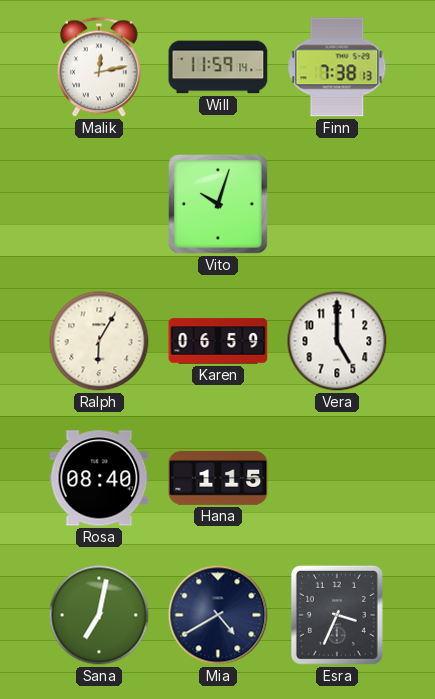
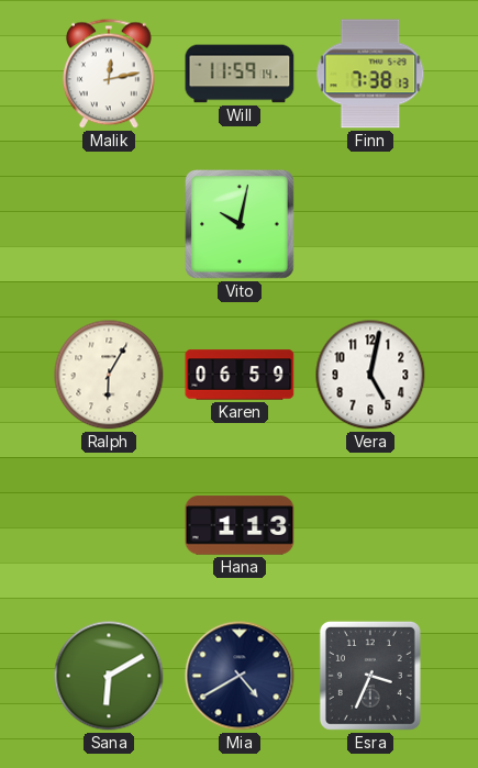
Vito: 10:03 -> 10:02 (241, 225)
Vera: 5:00 -> 5:02 (370, 375)
Rosa: 08:40 -> none (99, 478)
Hana: 1:15 -> 1:13 (240, 525)
Sana: 7:02 -> 6:10 (109, 676)
